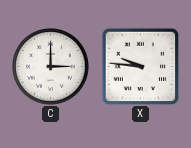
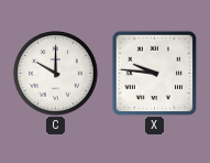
C: 3:00 -> 10:00 (56, 74)
